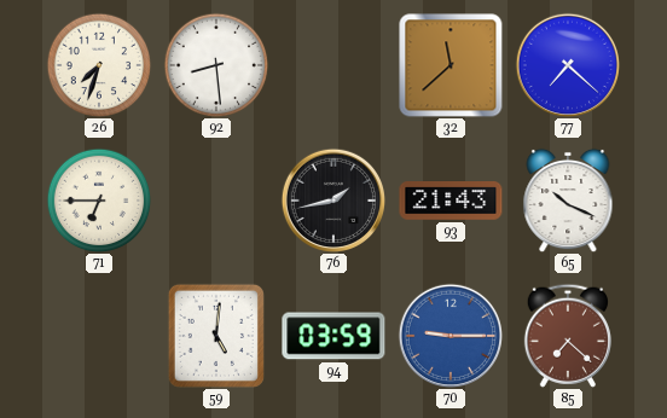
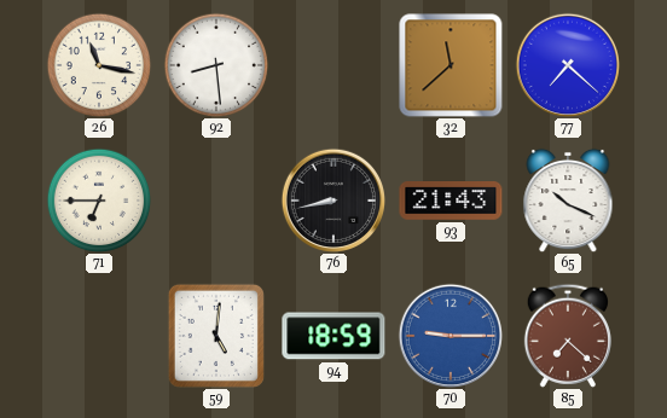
26: 7:33 -> 11:17 (99, 65)
76: 1:43 -> 8:43 (332, 199)
94: 03:59 -> 18:59 (333, 336)
